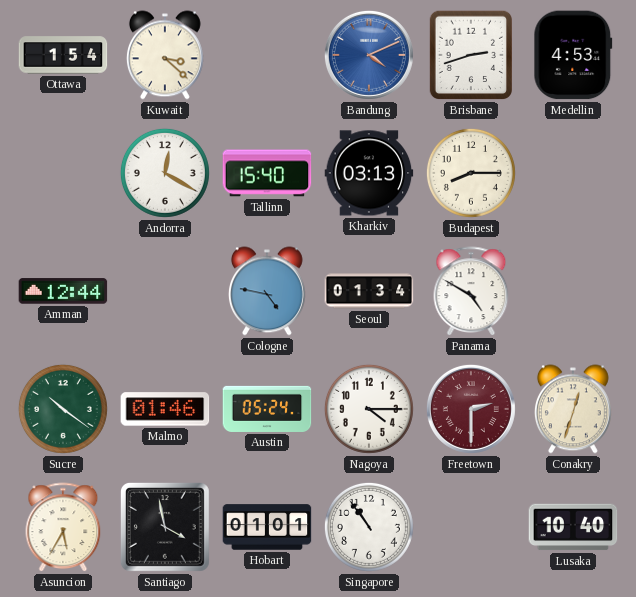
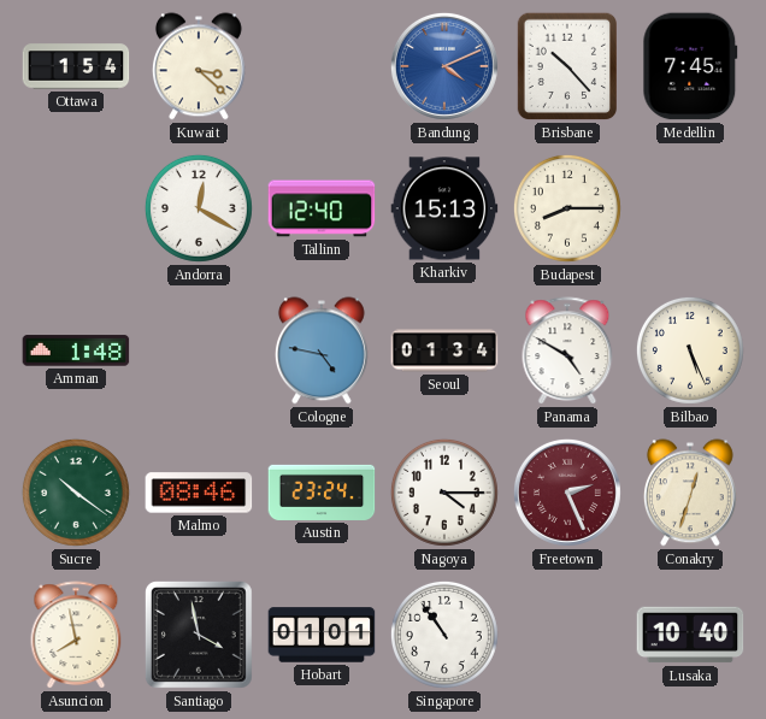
Brisbane: 2:42 -> 10:23 (567, 66)
Medellin: 4:53 -> 7:45 (690, 66)
Tallinn: 15:40 -> 12:40 (322, 208)
Kharkiv: 03:13 -> 15:13 (444, 208)
Amman: 12:44 -> 1:48 (76, 350)
Bilbao: none -> 5:26 (690, 350)
Malmo: 01:46 -> 08:46 (199, 493)
Austin: 05:24 -> 23:24 (322, 493)
Freetown: 2:30 -> 2:26 (567, 493)
Asuncion: 5:35 -> 7:58 (76, 636)
